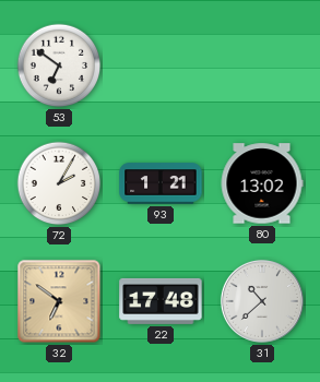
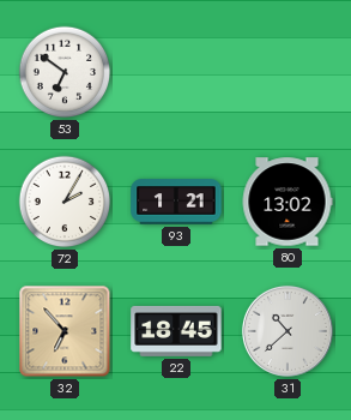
32: 6:51 -> 6:53 (65, 331)
22: 17:48 -> 18:45 (176, 331)
